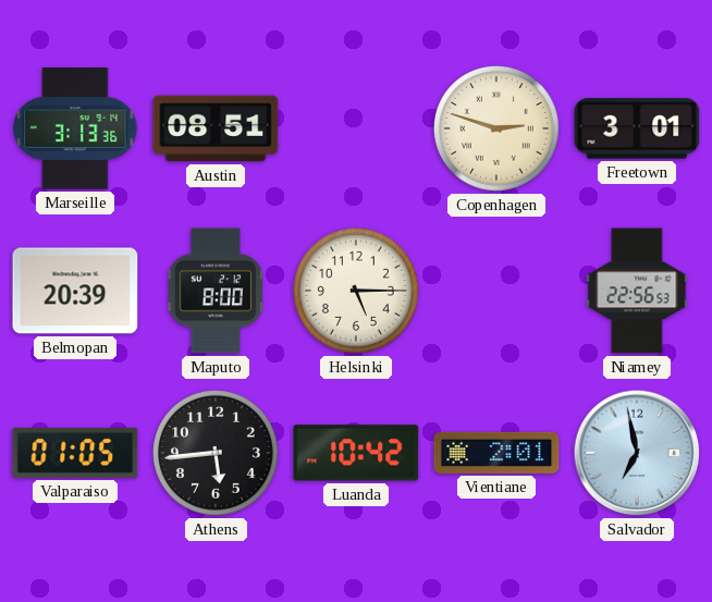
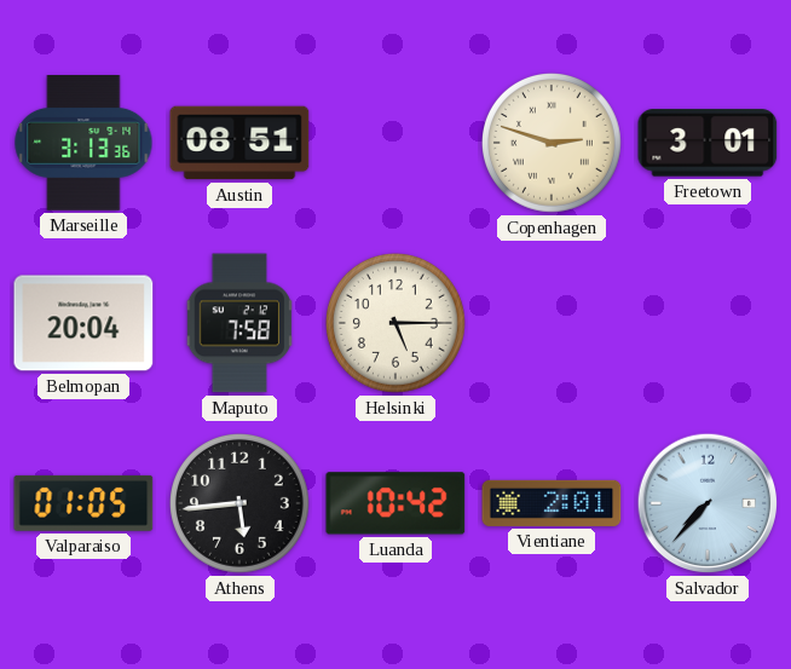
Belmopan: 20:39 -> 20:04 (83, 323)
Maputo: 8:00 -> 7:58 (238, 323)
Niamey: 22:56 -> none (637, 291)
Salvador: 6:58 -> 7:37 (708, 503)
